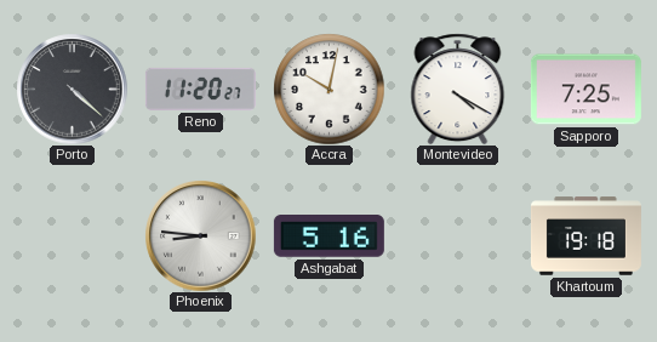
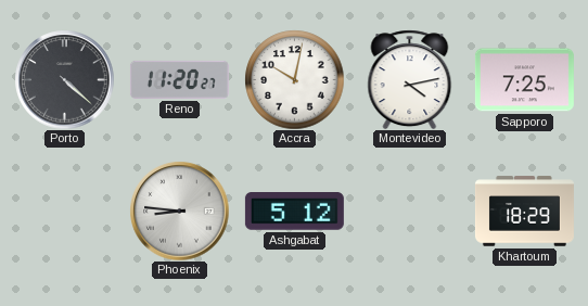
Montevideo: 4:20 -> 4:13 (410, 79)
Ashgabat: 5:16 -> 5:12 (294, 212)
Khartoum: 19:18 -> 18:29 (524, 212)
